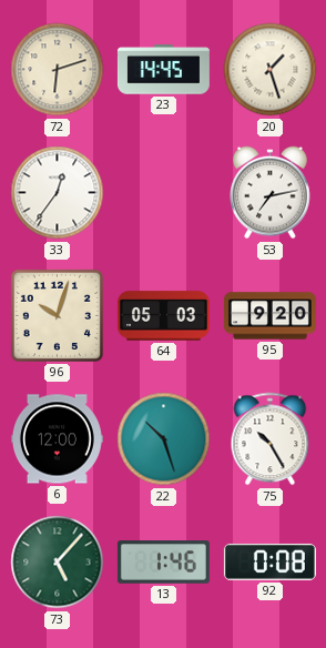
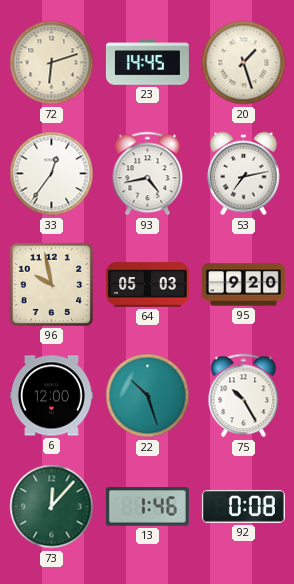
93: none -> 4:43 (148, 174)
96: 10:03 -> 9:58 (51, 284)
73: 5:07 -> 12:07 (52, 507)
